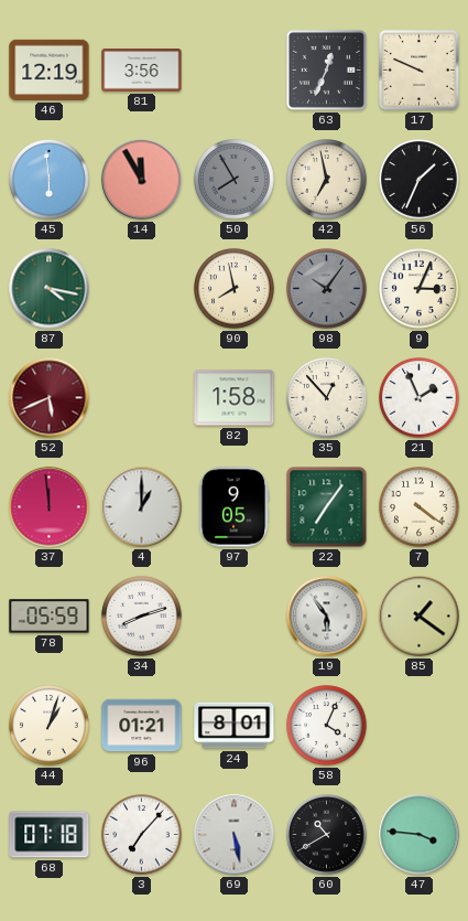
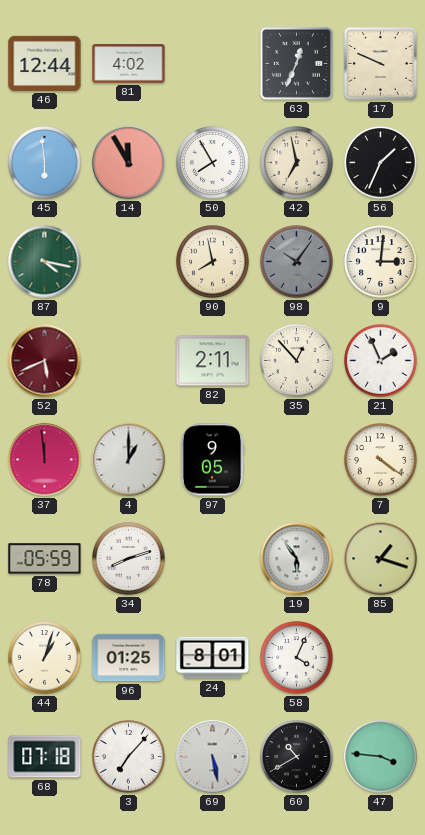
46: 12:19 -> 12:44 (45, 63)
81: 3:56 -> 4:02 (129, 64)
50 dial: grey -> white (213, 163)
9: 3:04 -> 3:01 (381, 262)
82: 1:58 -> 2:11 (213, 361)
22: 7:06 -> none (327, 507)
85: 1:21 -> 1:18 (381, 559)
96: 01:21 -> 01:25 (129, 658)
